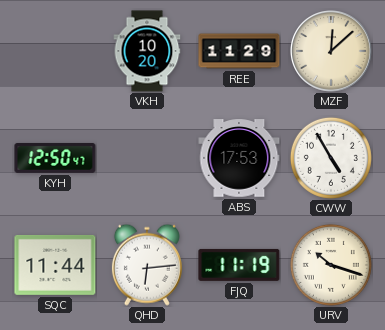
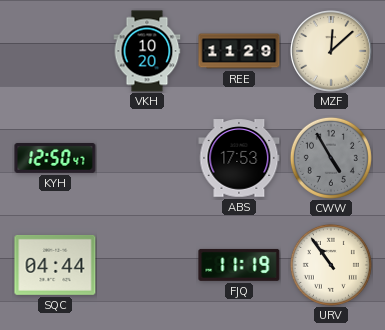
CWW dial: white -> grey (331, 158)
SQC: 11:44 -> 04:44 (55, 265)
QHD: 6:14 -> none (147, 265)
URV: 10:18 -> 10:54 (331, 265)
